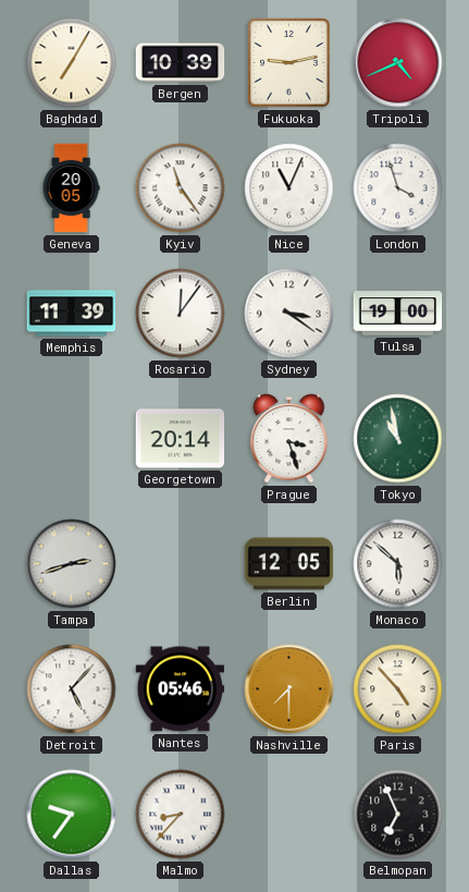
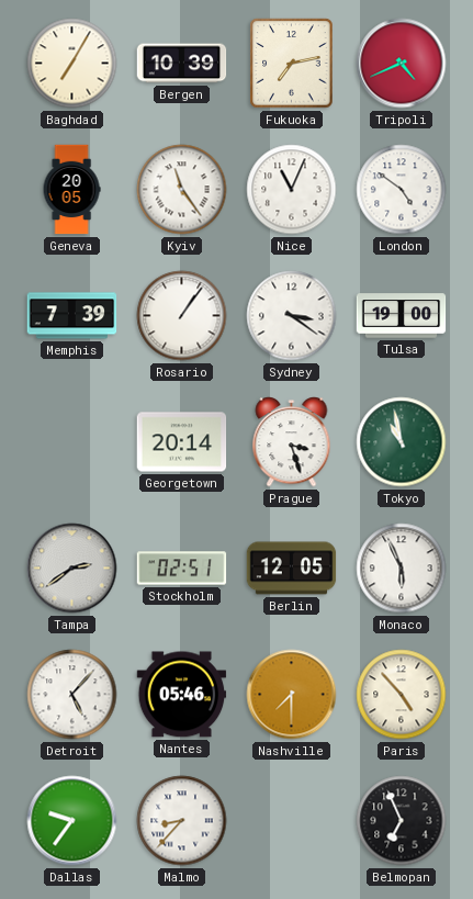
Fukuoka: 9:13 -> 7:13 (292, 64)
London: 3:57 -> 4:51 (402, 190)
Memphis: 11:39 -> 7:39 (72, 316)
Rosario: 12:06 -> 1:06 (182, 316)
Tampa: 2:42 -> 2:39 (72, 569)
Stockholm: none -> 02:51 (182, 569)
Monaco: 5:52 -> 5:56 (402, 569)
